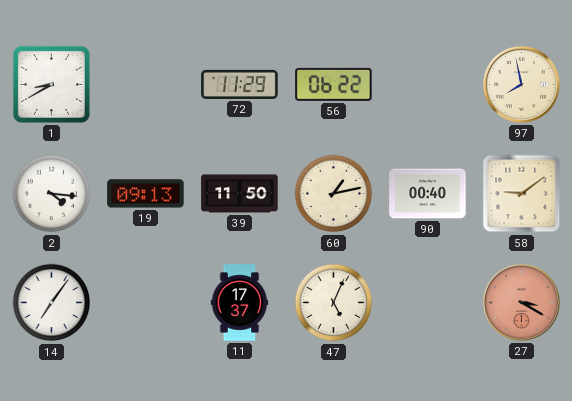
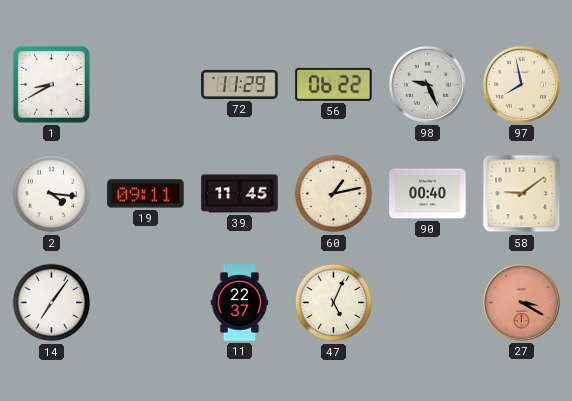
98: none -> 9:26 (427, 84)
19: 09:13 -> 09:11 (146, 194)
39: 11:50 -> 11:45 (240, 194)
11: 17:37 -> 22:37 (240, 303)
